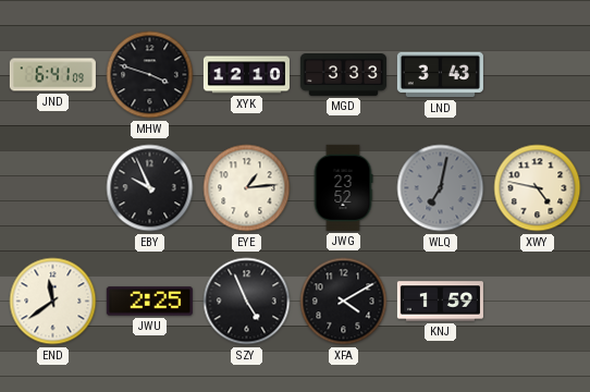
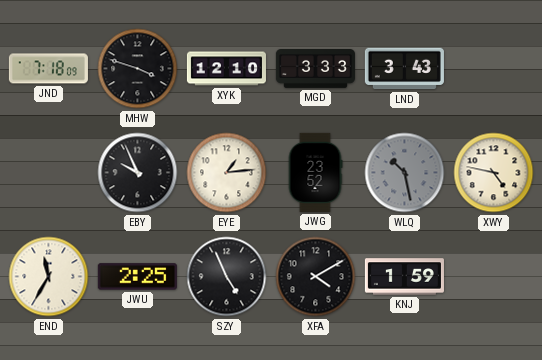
JND: 6:41 -> 7:18 (48, 69)
WLQ: 7:02 -> 10:28 (405, 173)
END: 11:39 -> 11:35 (49, 277)
